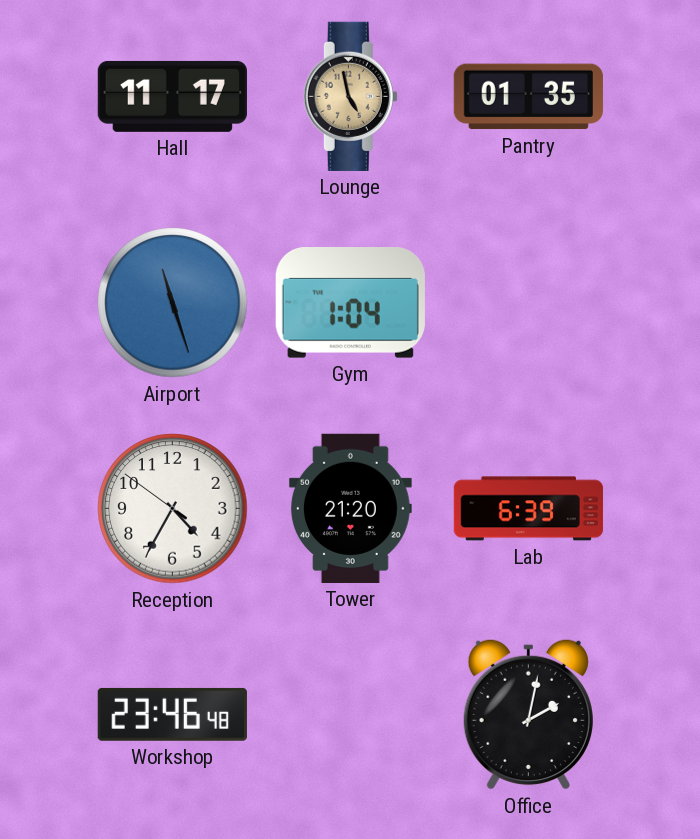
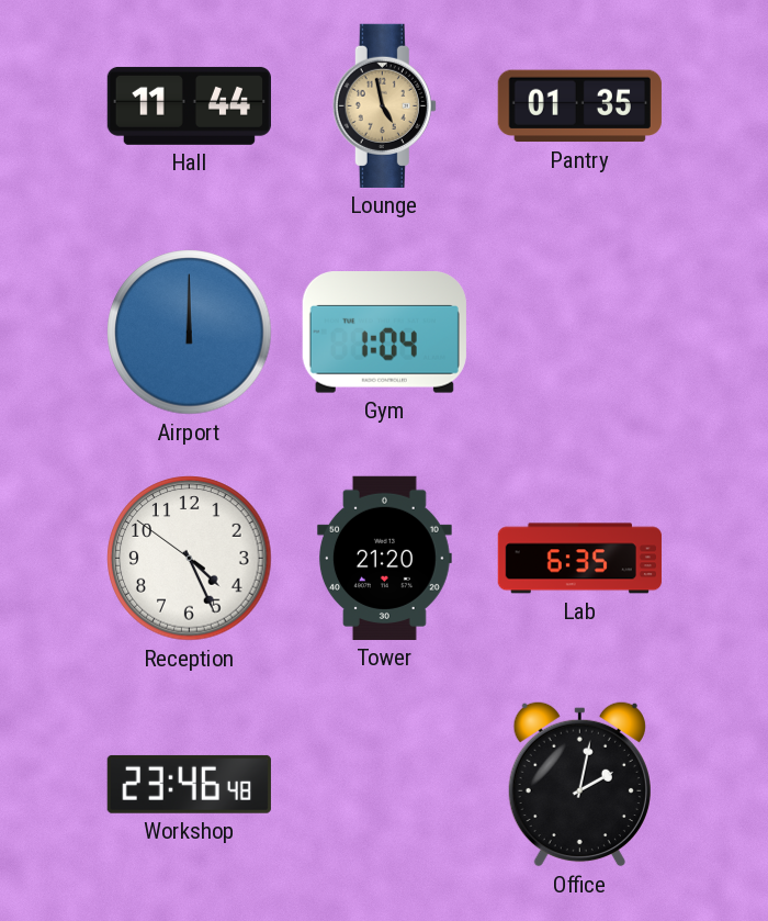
Hall: 11:17 -> 11:44 (189, 105)
Airport: 11:27 -> 12:00 (190, 333)
Reception: 4:34 -> 4:25 (190, 559)
Lab: 6:39 -> 6:35 (579, 559)
